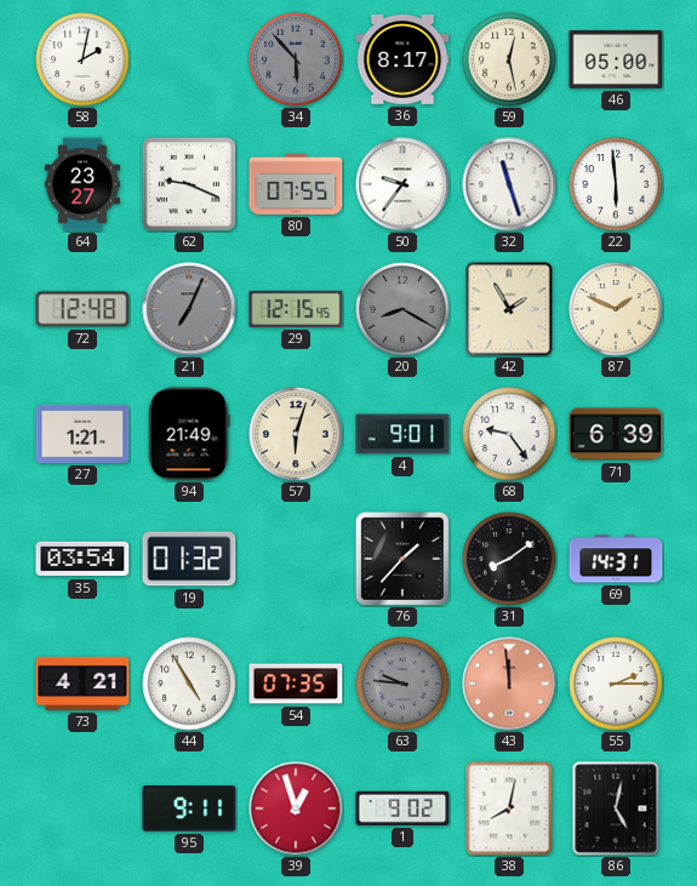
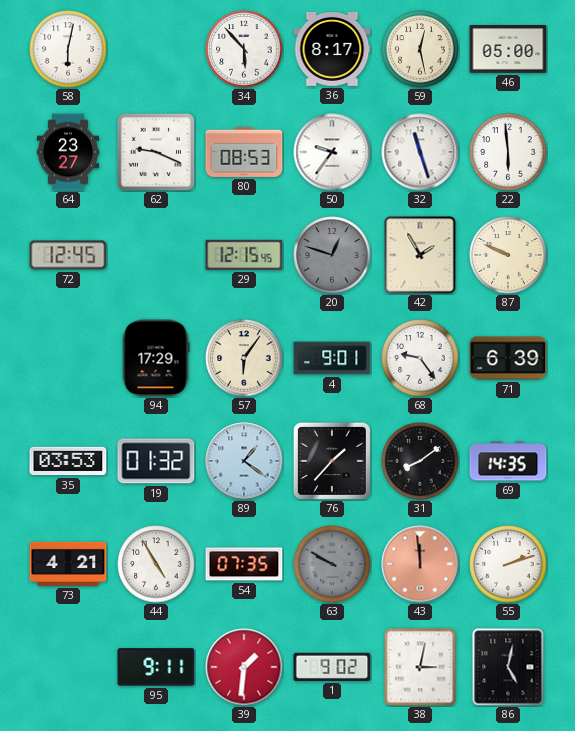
58: 2:02 -> 6:02 (68, 49)
34 dial: grey -> white (244, 49)
80: 07:55 -> 08:53 (244, 152)
72: 12:48 -> 12:45 (68, 255)
21: 7:04 -> none (189, 309)
20: 8:20 -> 12:48 (332, 255)
87: 1:49 -> 9:49 (508, 255)
27: 1:21 -> none (82, 434)
94: 21:49 -> 17:29 (156, 358)
57: 6:03 -> 6:06 (244, 358)
35: 03:54 -> 03:53 (68, 461)
89: none -> 1:21 (244, 461)
69: 14:31 -> 14:35 (508, 461)
63: 9:46 -> 9:50 (332, 564)
55: 2:15 -> 2:12 (508, 564)
39: 12:57 -> 1:31 (244, 667)
38: 8:02 -> 3:02 (420, 667)
